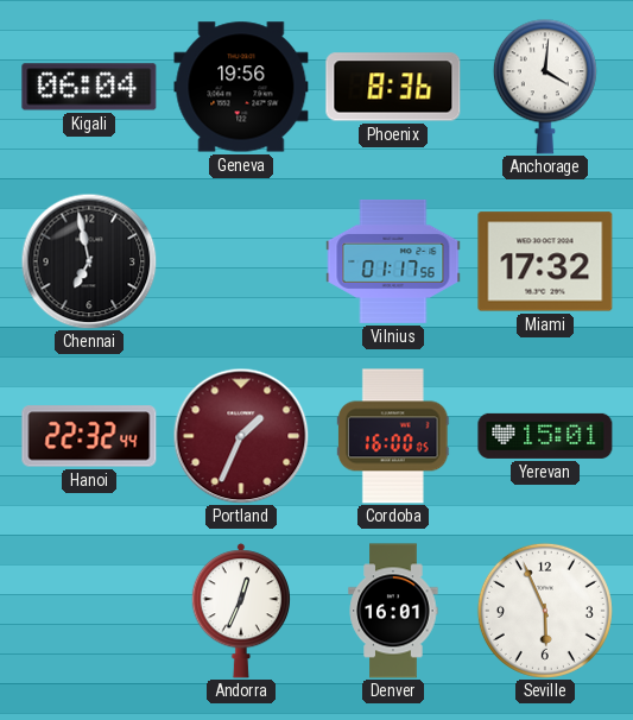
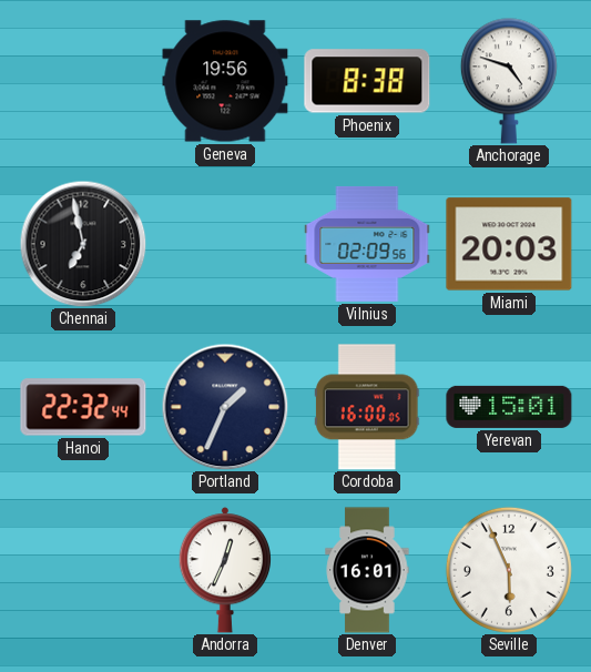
Kigali: 06:04 -> none (89, 87)
Phoenix: 8:36 -> 8:38 (367, 81)
Anchorage: 4:01 -> 4:48 (509, 81)
Vilnius: 01:17 -> 02:09 (367, 244)
Miami: 17:32 -> 20:03 (509, 244)
Portland dial: burgundy -> navy (225, 407)
